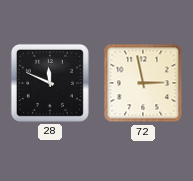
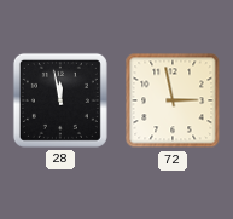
28: 11:49 -> 11:58 (60, 100)
